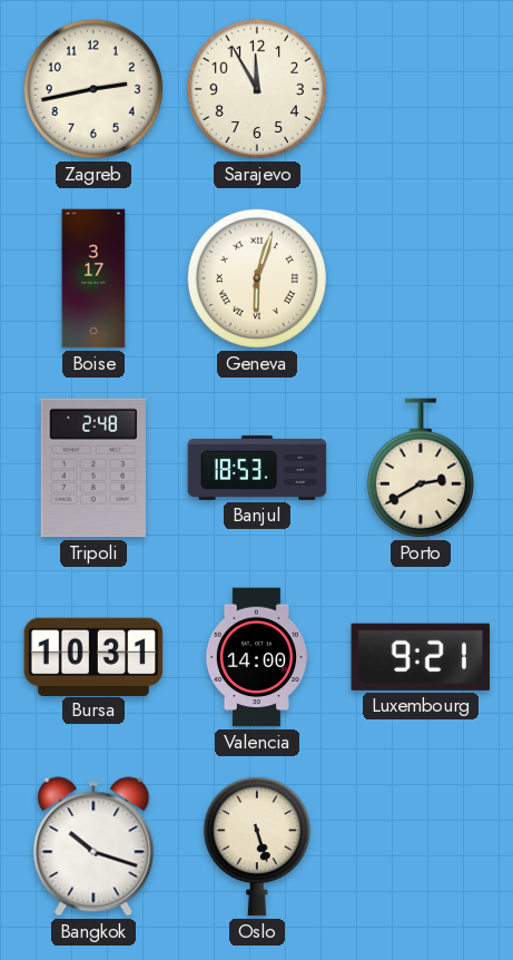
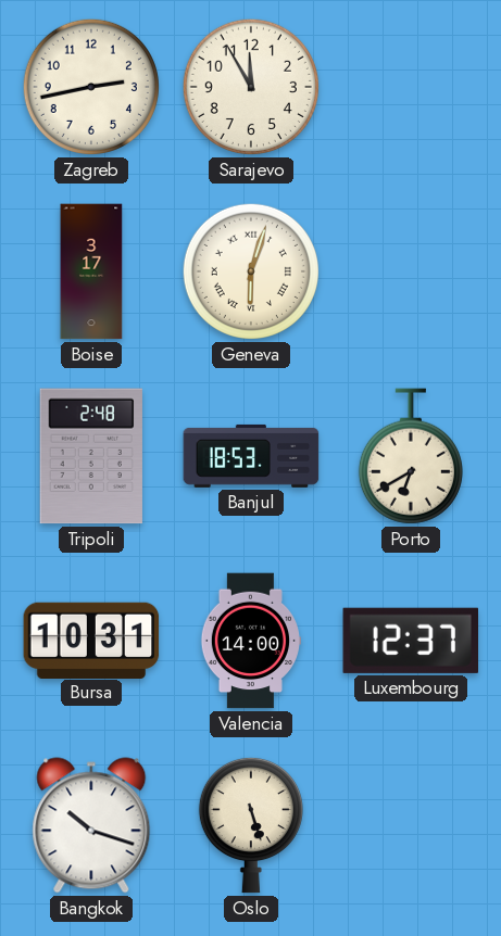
Porto: 2:40 -> 6:40 (411, 456)
Luxembourg: 9:21 -> 12:37 (410, 641)
